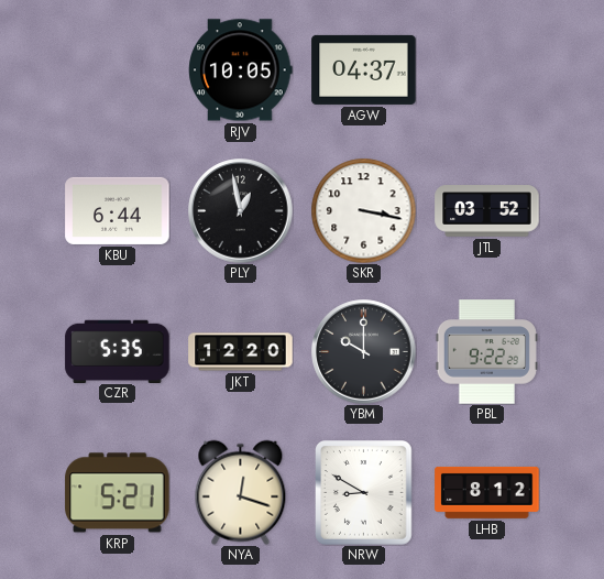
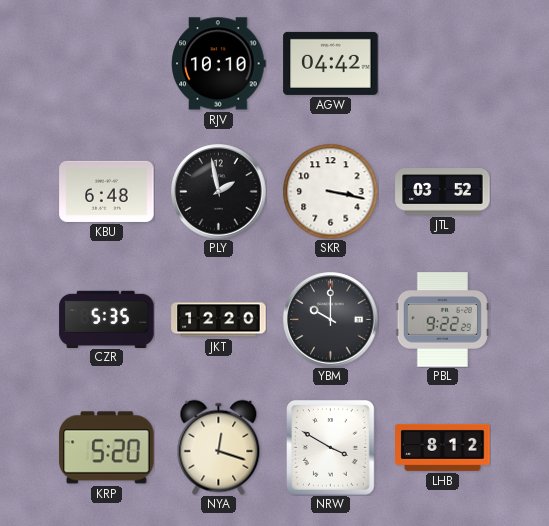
RJV: 10:05 -> 10:10 (219, 64)
AGW: 04:37 -> 04:42 (331, 63)
KBU: 6:44 -> 6:48 (107, 191)
PLY: 12:58 -> 1:58 (219, 192)
KRP: 5:21 -> 5:20 (107, 448)
NRW: 8:50 -> 3:50 (331, 448)
